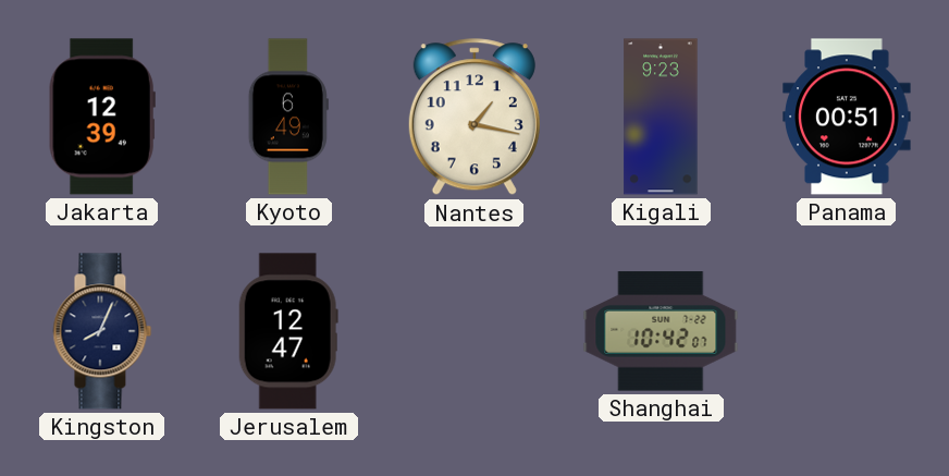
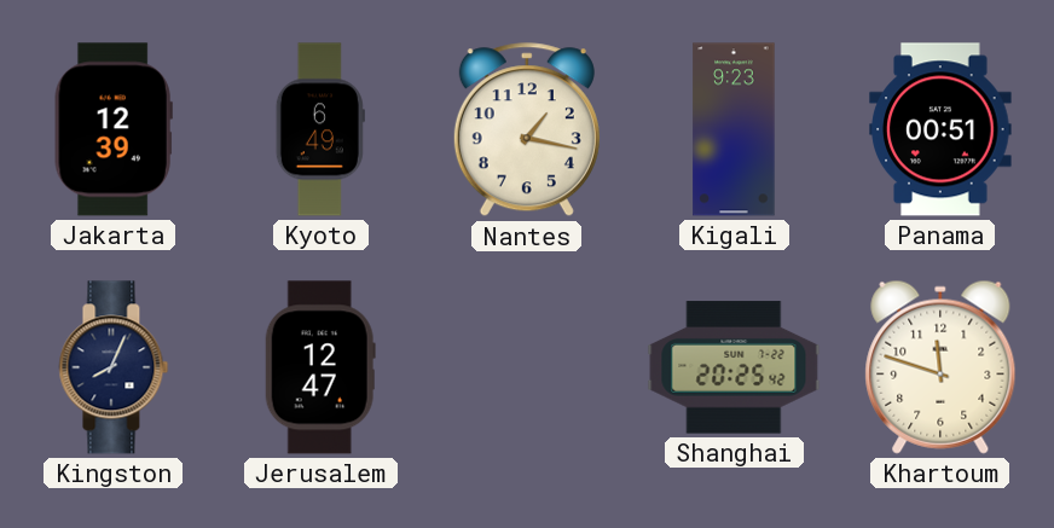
Shanghai: 10:42 -> 20:25 (734, 367)
Khartoum: none -> 11:48 (940, 367)
